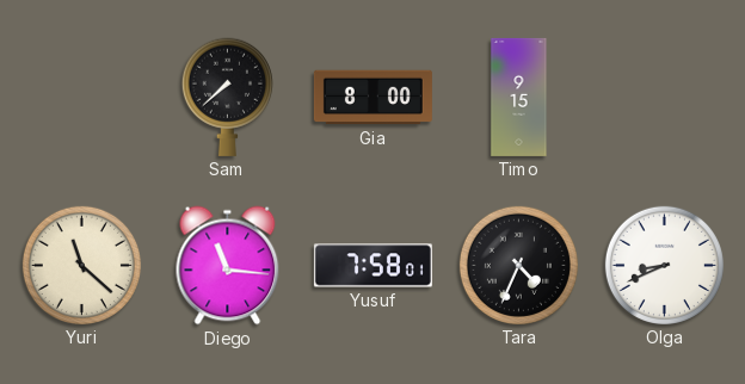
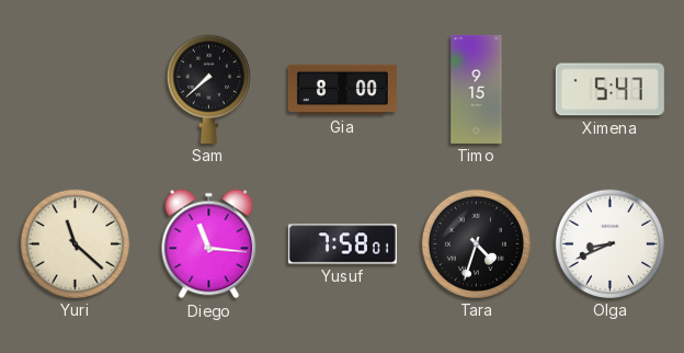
Ximena: none -> 5:47 (609, 90)
Tara: 4:34 -> 4:33 (476, 243)
